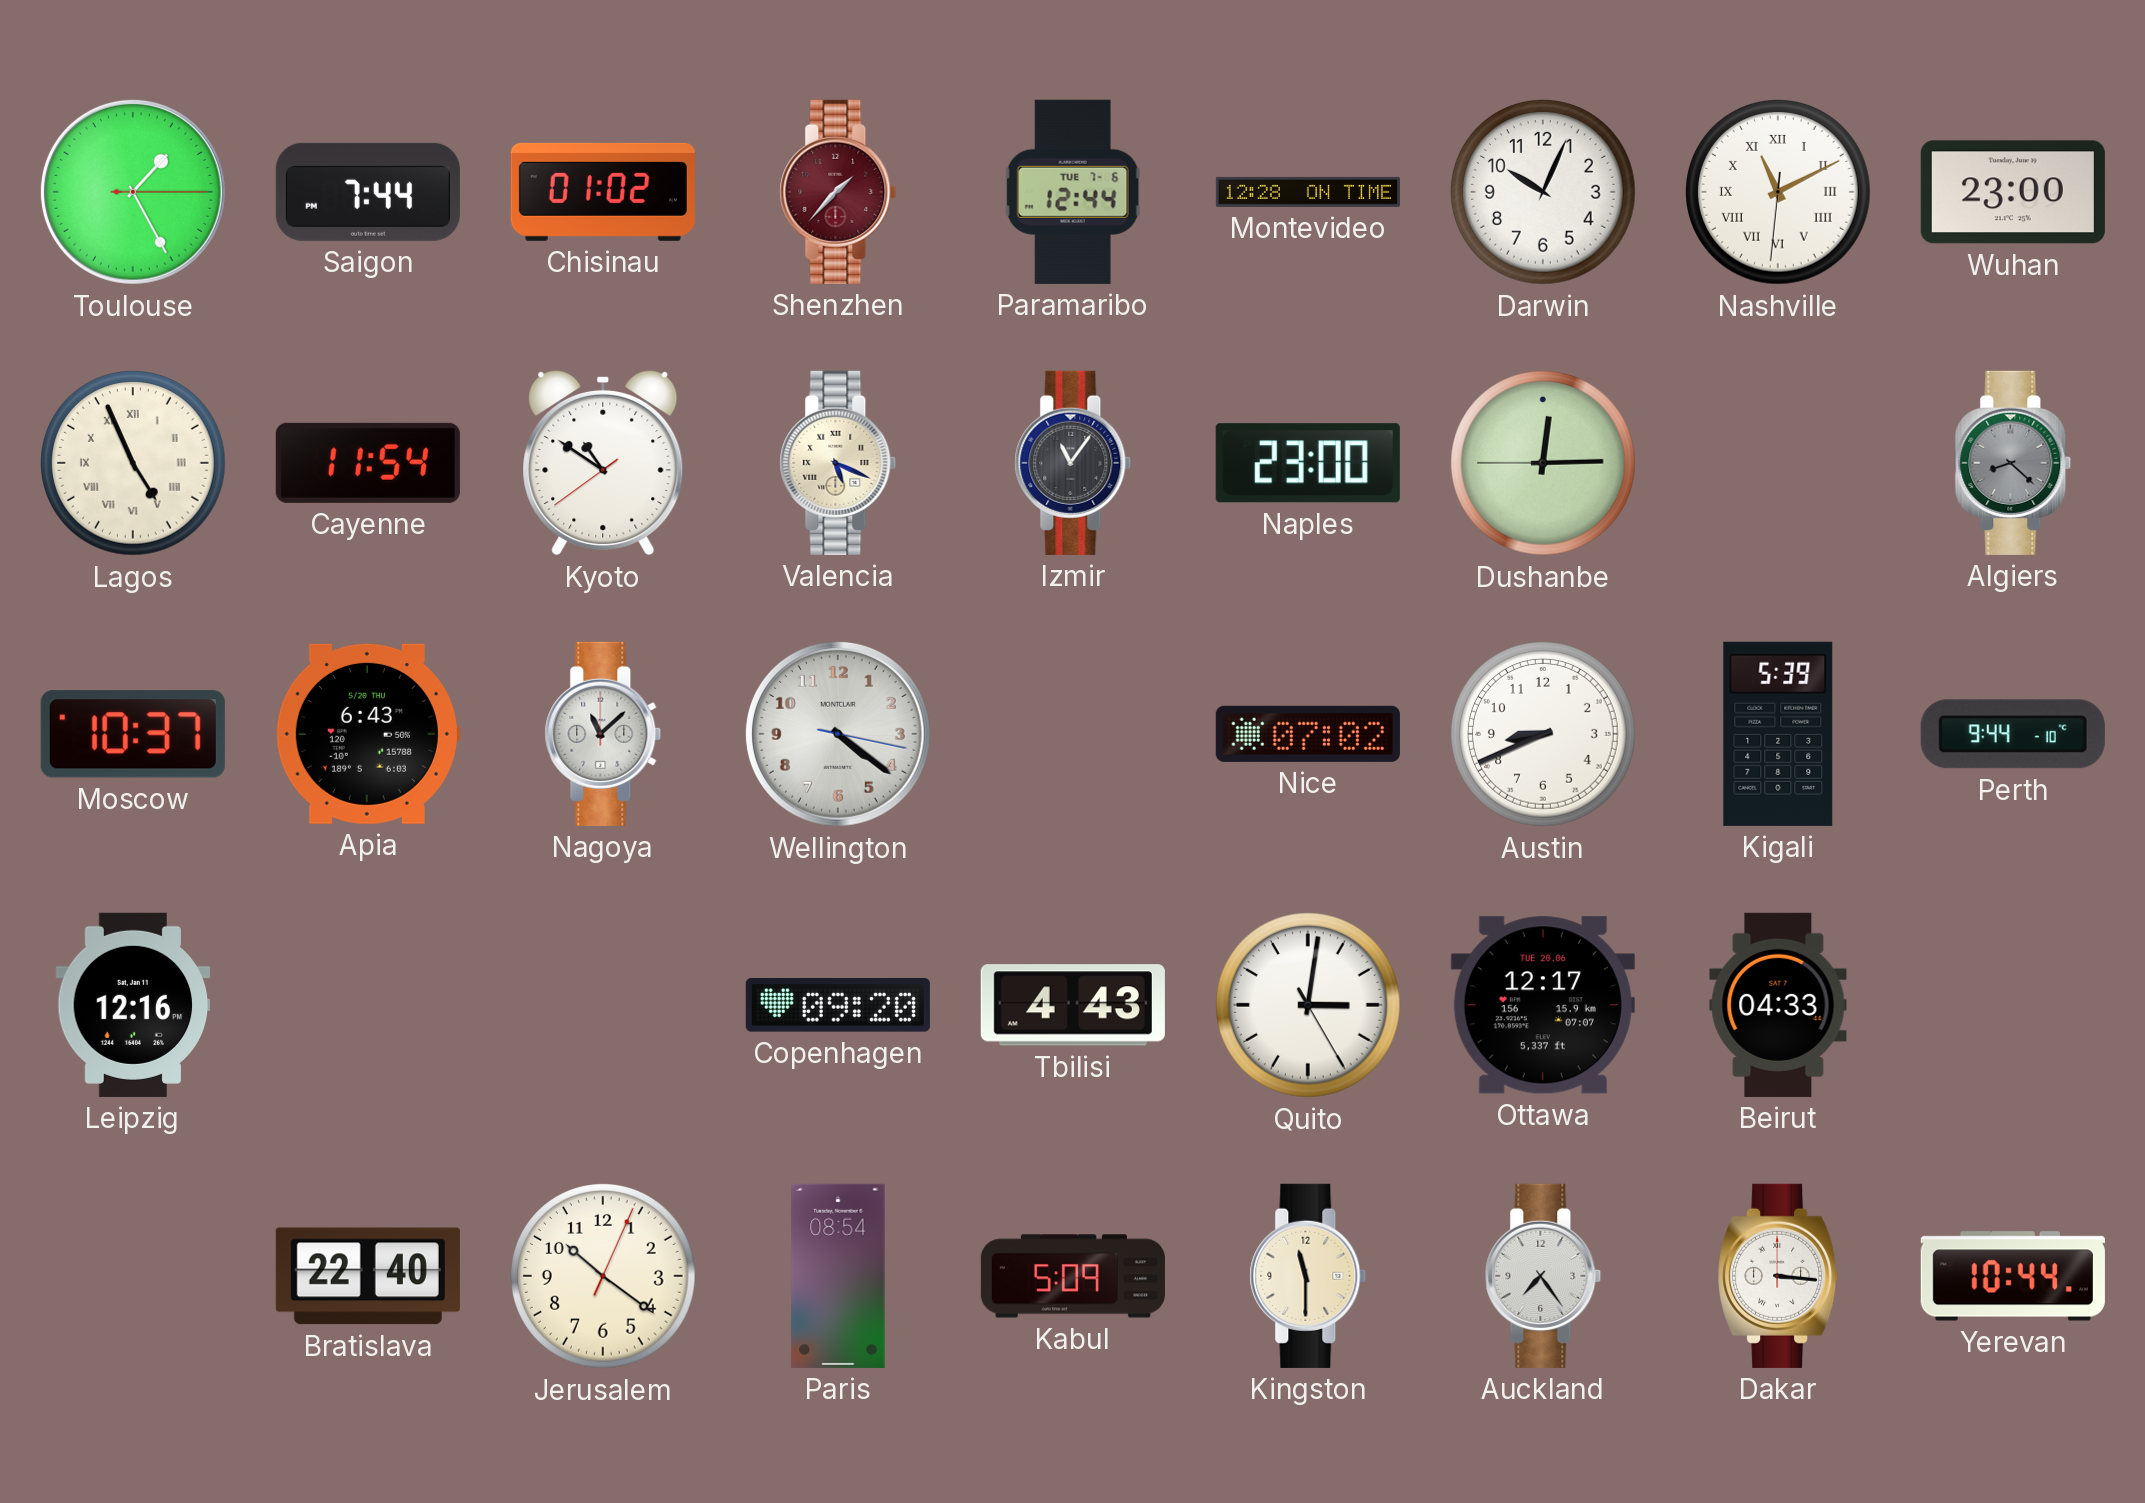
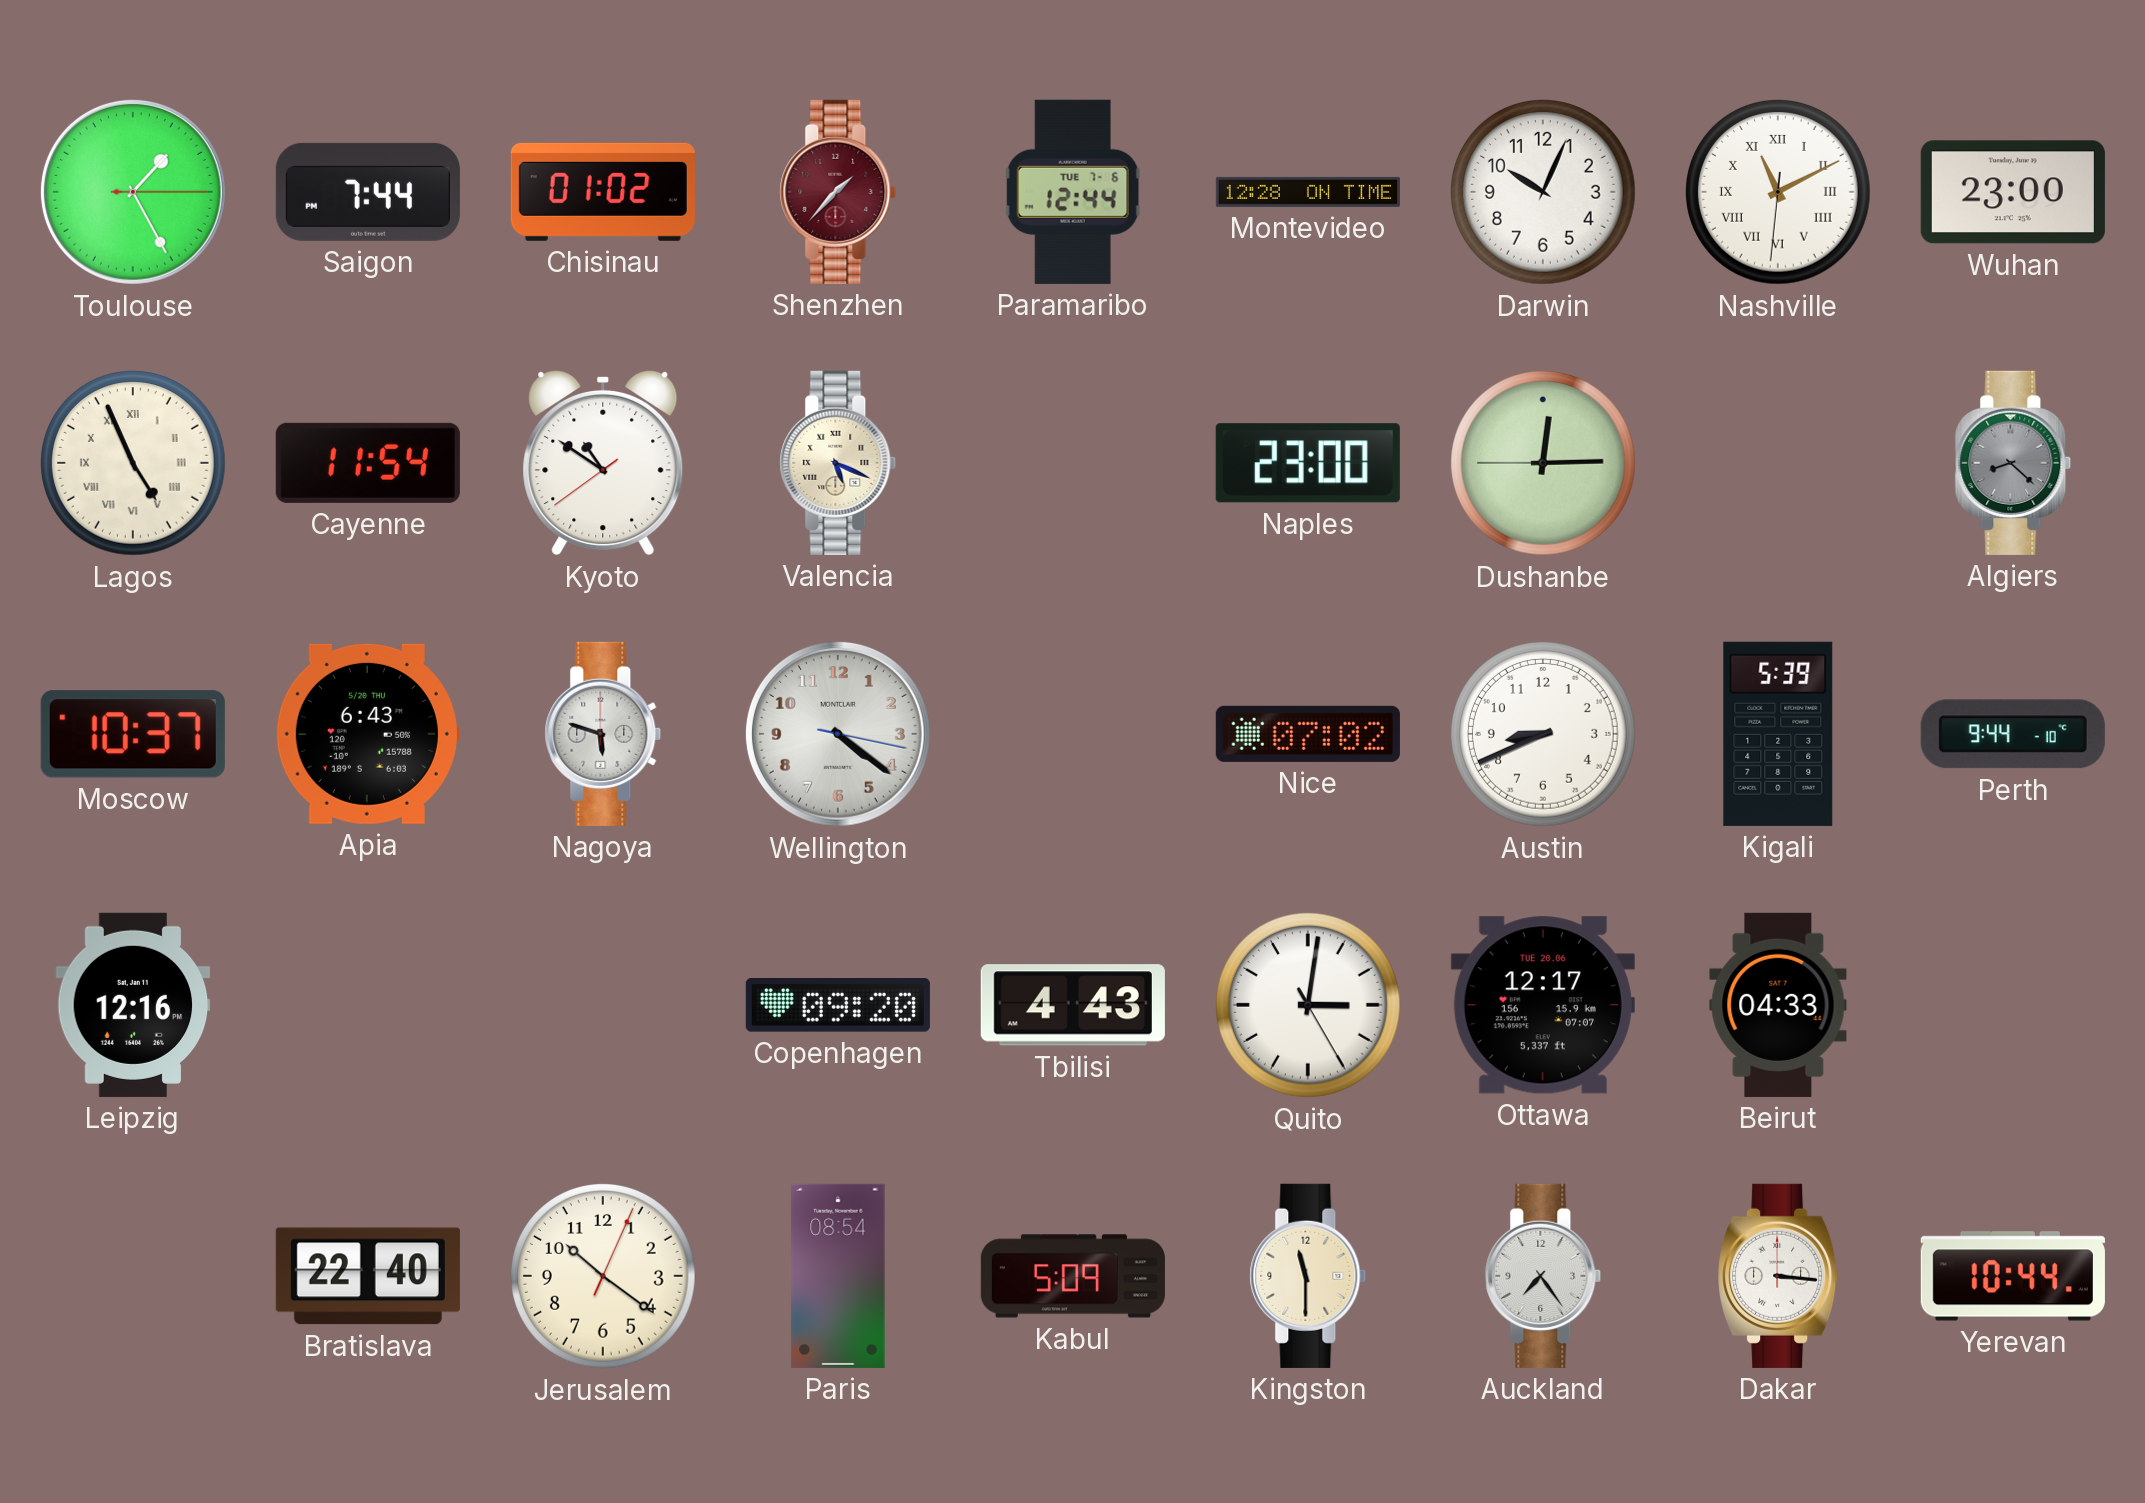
Izmir: 11:06 -> none (1073, 463)
Nagoya: 11:08 -> 5:48 (603, 734)
